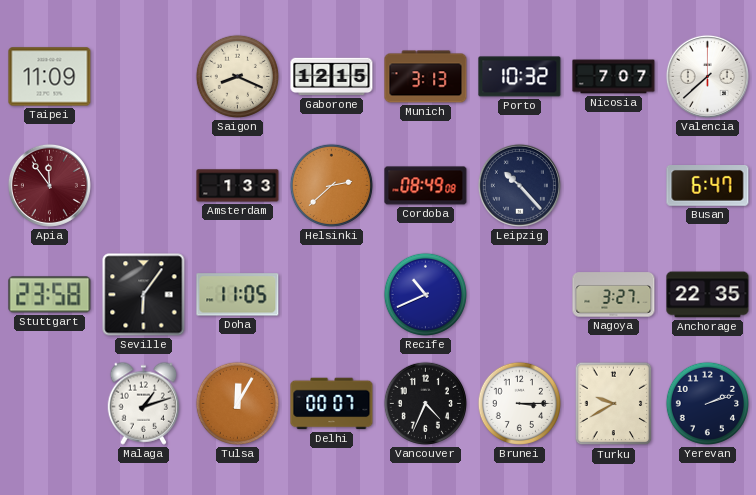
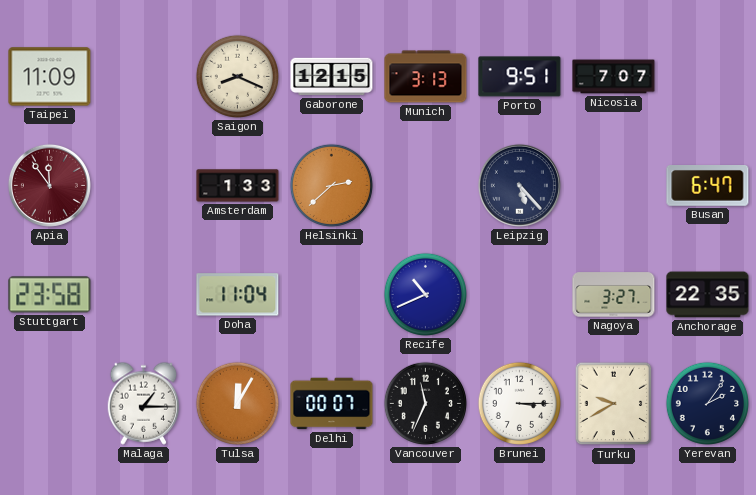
Porto: 10:32 -> 9:51 (520, 77)
Valencia: 7:38 -> none (707, 76)
Cordoba: 08:49 -> none (426, 186)
Leipzig: 10:23 -> 5:23 (519, 185)
Seville: 6:06 -> none (144, 295)
Doha: 11:05 -> 11:04 (238, 295)
Malaga: 1:12 -> 1:15 (144, 403)
Vancouver: 4:34 -> 11:34 (425, 403)
Yerevan: 2:12 -> 2:06 (707, 403)
